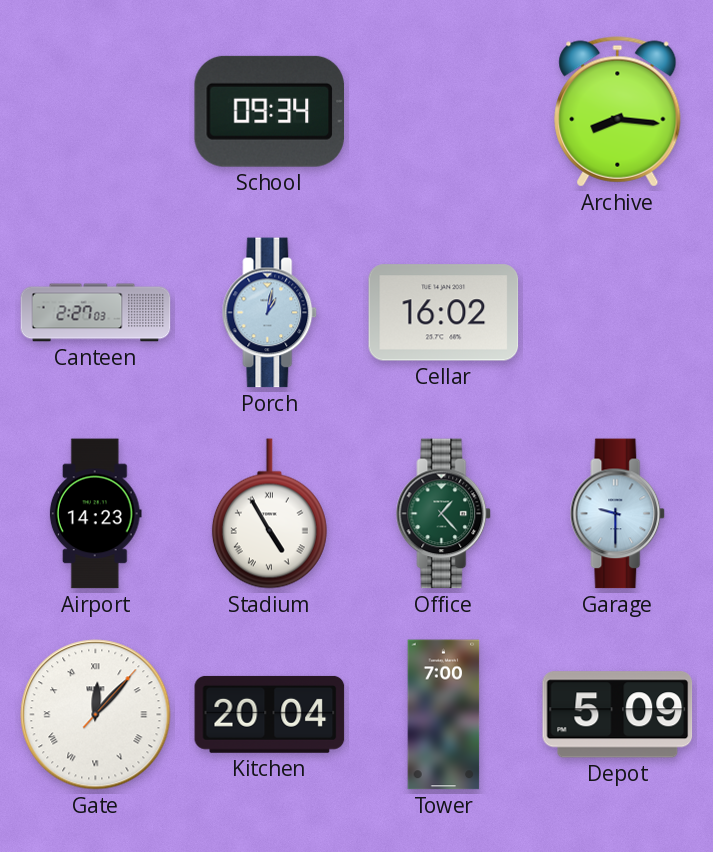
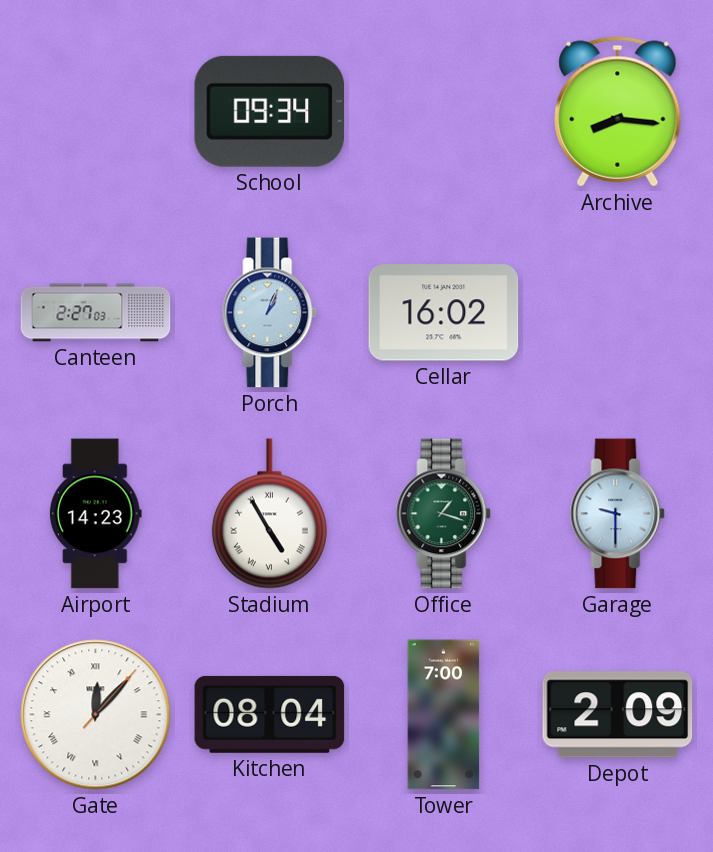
Porch: 1:02 -> 1:04 (270, 313)
Office: 1:23 -> 1:18 (444, 514)
Kitchen: 20:04 -> 08:04 (270, 714)
Depot: 5:09 -> 2:09 (618, 715)
